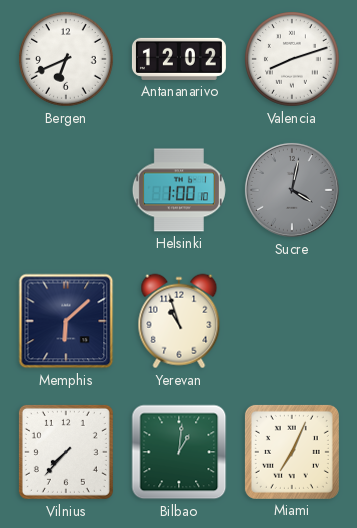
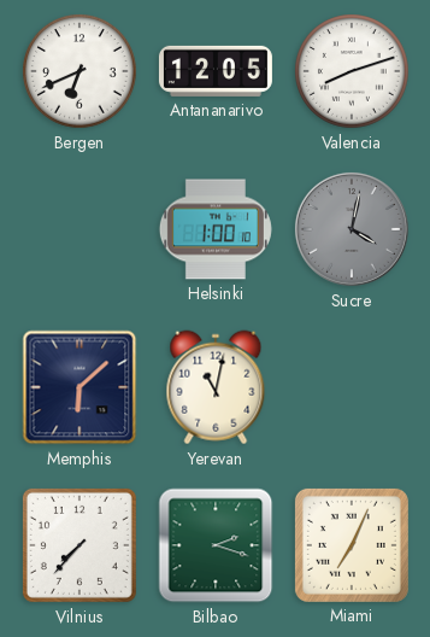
Antananarivo: 12:02 -> 12:05 (216, 71)
Yerevan: 10:57 -> 11:02 (216, 387)
Bilbao: 1:01 -> 2:18 (216, 545)
